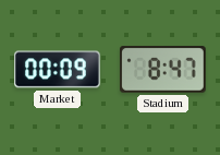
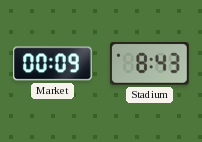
Stadium: 8:47 -> 8:43 (150, 64)
